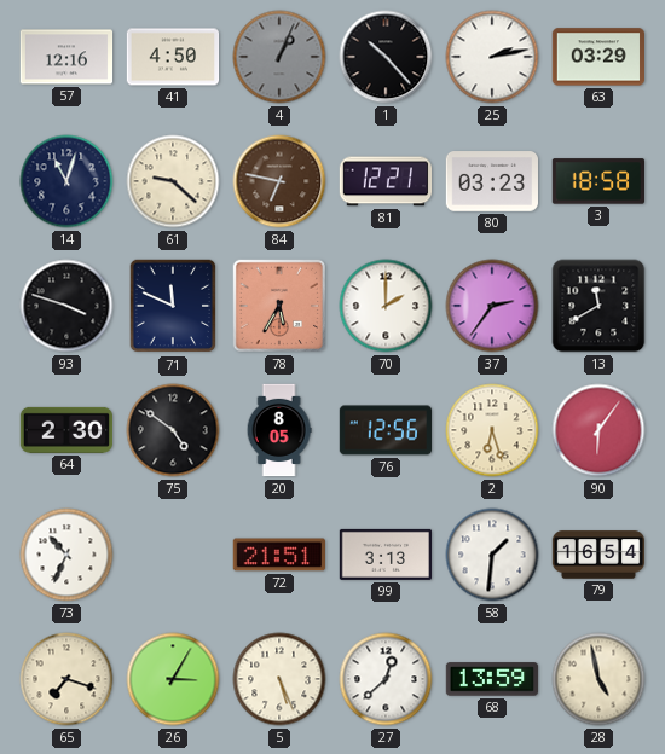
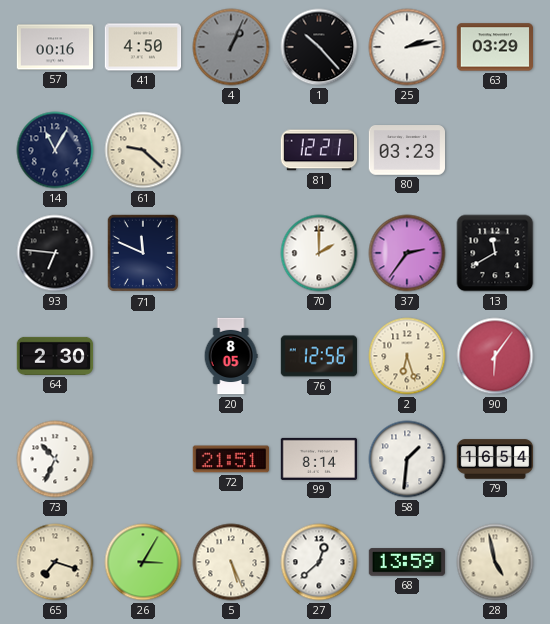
57: 12:16 -> 00:16 (55, 47)
14: 11:03 -> 11:05 (55, 150)
84: 6:47 -> none (279, 181)
3: 18:58 -> none (597, 181)
93: 3:48 -> 6:46 (55, 253)
78: 5:35 -> none (279, 306)
75: 4:51 -> none (173, 430)
99: 3:13 -> 8:14 (319, 459)
